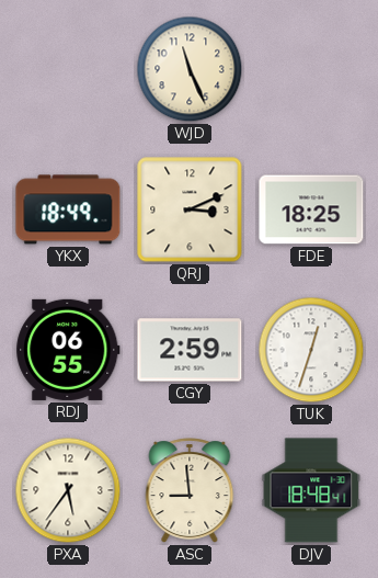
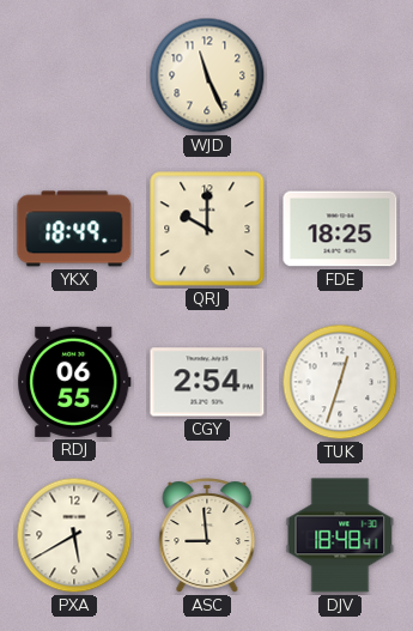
QRJ: 3:11 -> 10:00 (207, 229)
CGY: 2:59 -> 2:54 (207, 382)
PXA: 5:36 -> 5:40 (74, 535)
